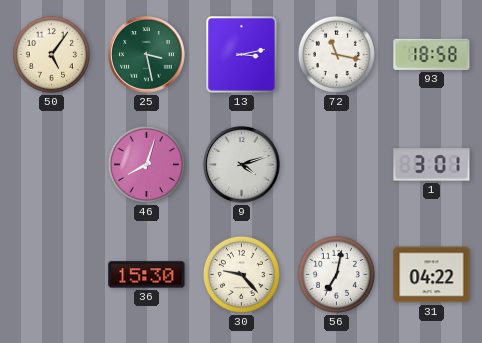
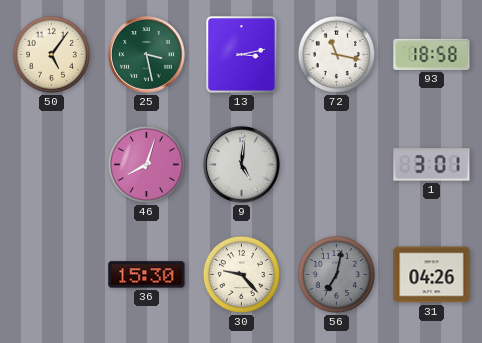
9: 4:12 -> 5:01 (242, 165)
56 dial: white -> grey (336, 274)
31: 04:22 -> 04:26 (432, 275)
